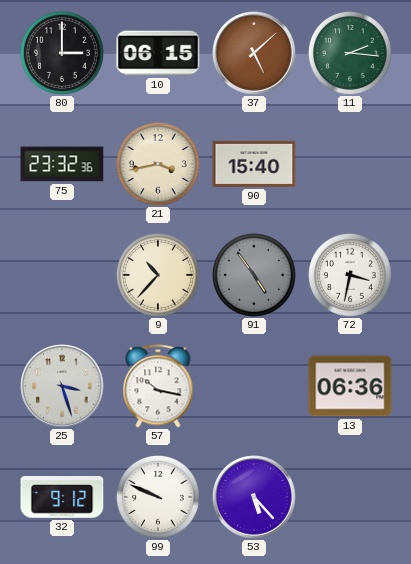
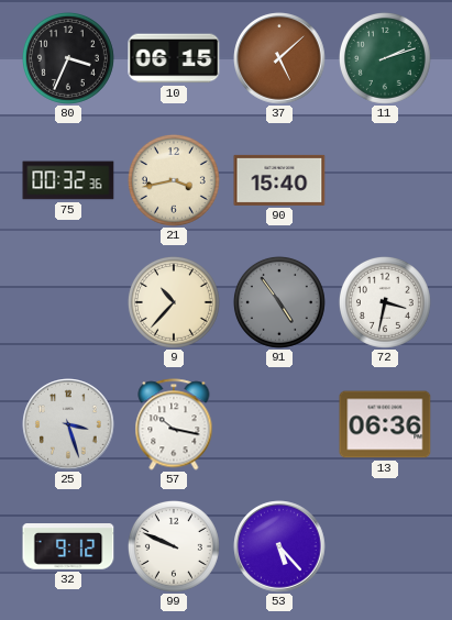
80: 3:00 -> 3:34 (68, 58)
11: 2:16 -> 2:12 (385, 58)
75: 23:32 -> 00:32 (68, 180)
